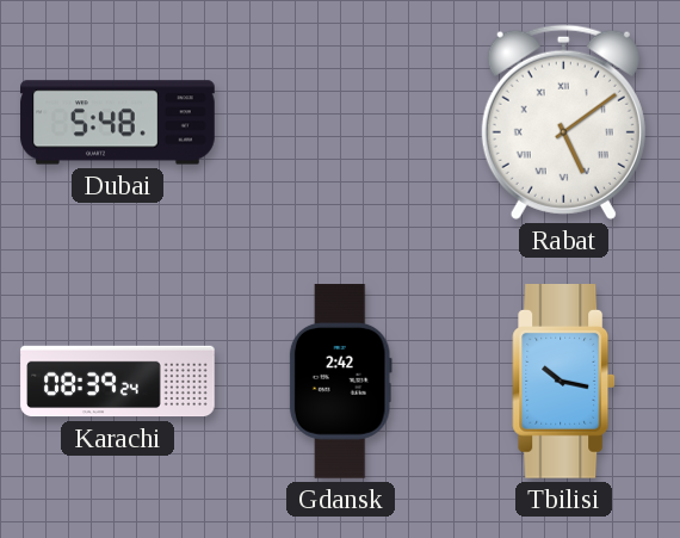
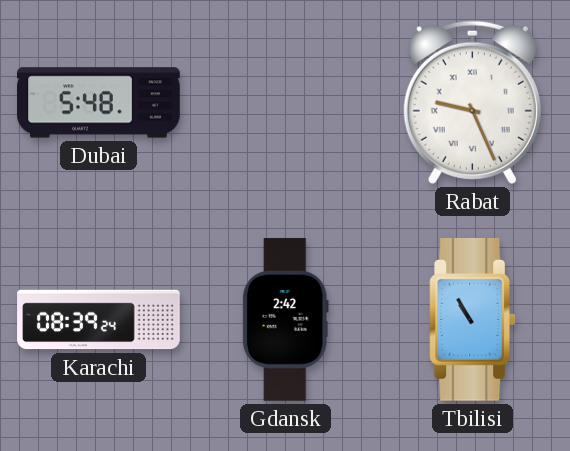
Rabat: 5:09 -> 9:26 (472, 102)
Tbilisi: 10:17 -> 10:55 (473, 320)
